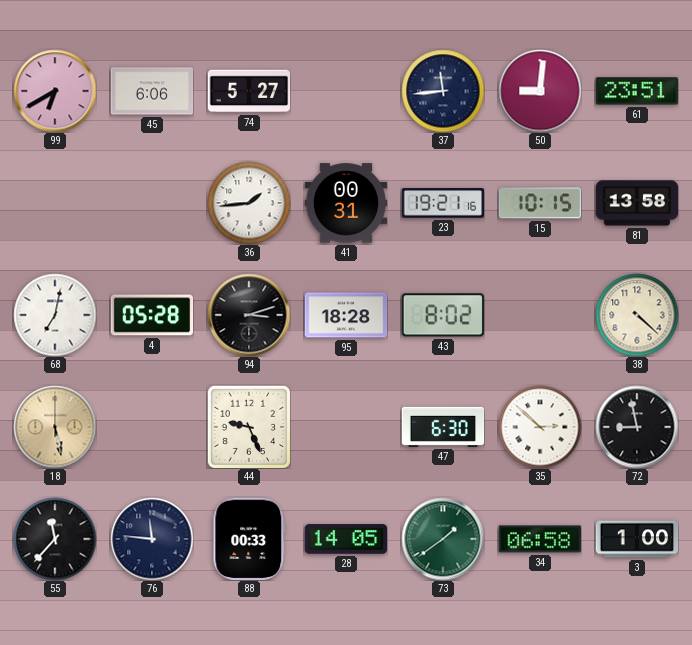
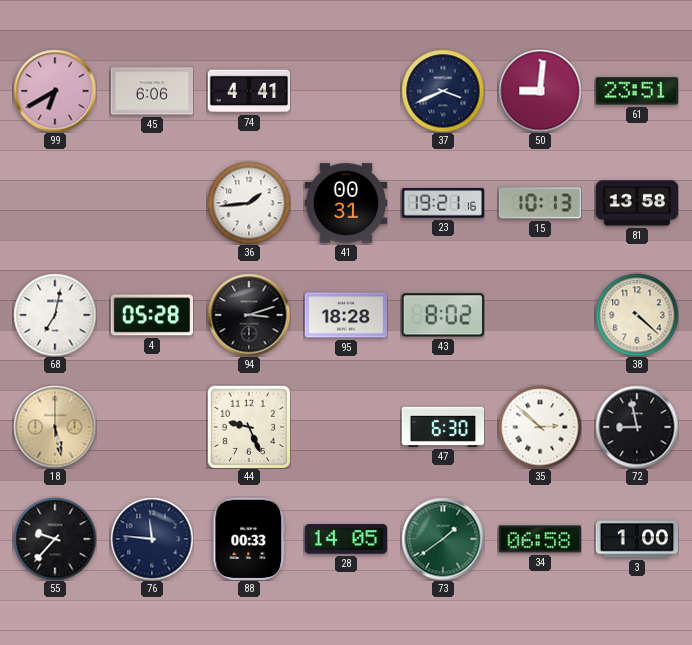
74: 5:27 -> 4:41 (249, 91)
37: 11:44 -> 3:41 (443, 91)
15: 10:15 -> 10:13 (540, 203)
55: 11:37 -> 9:37 (55, 539)
